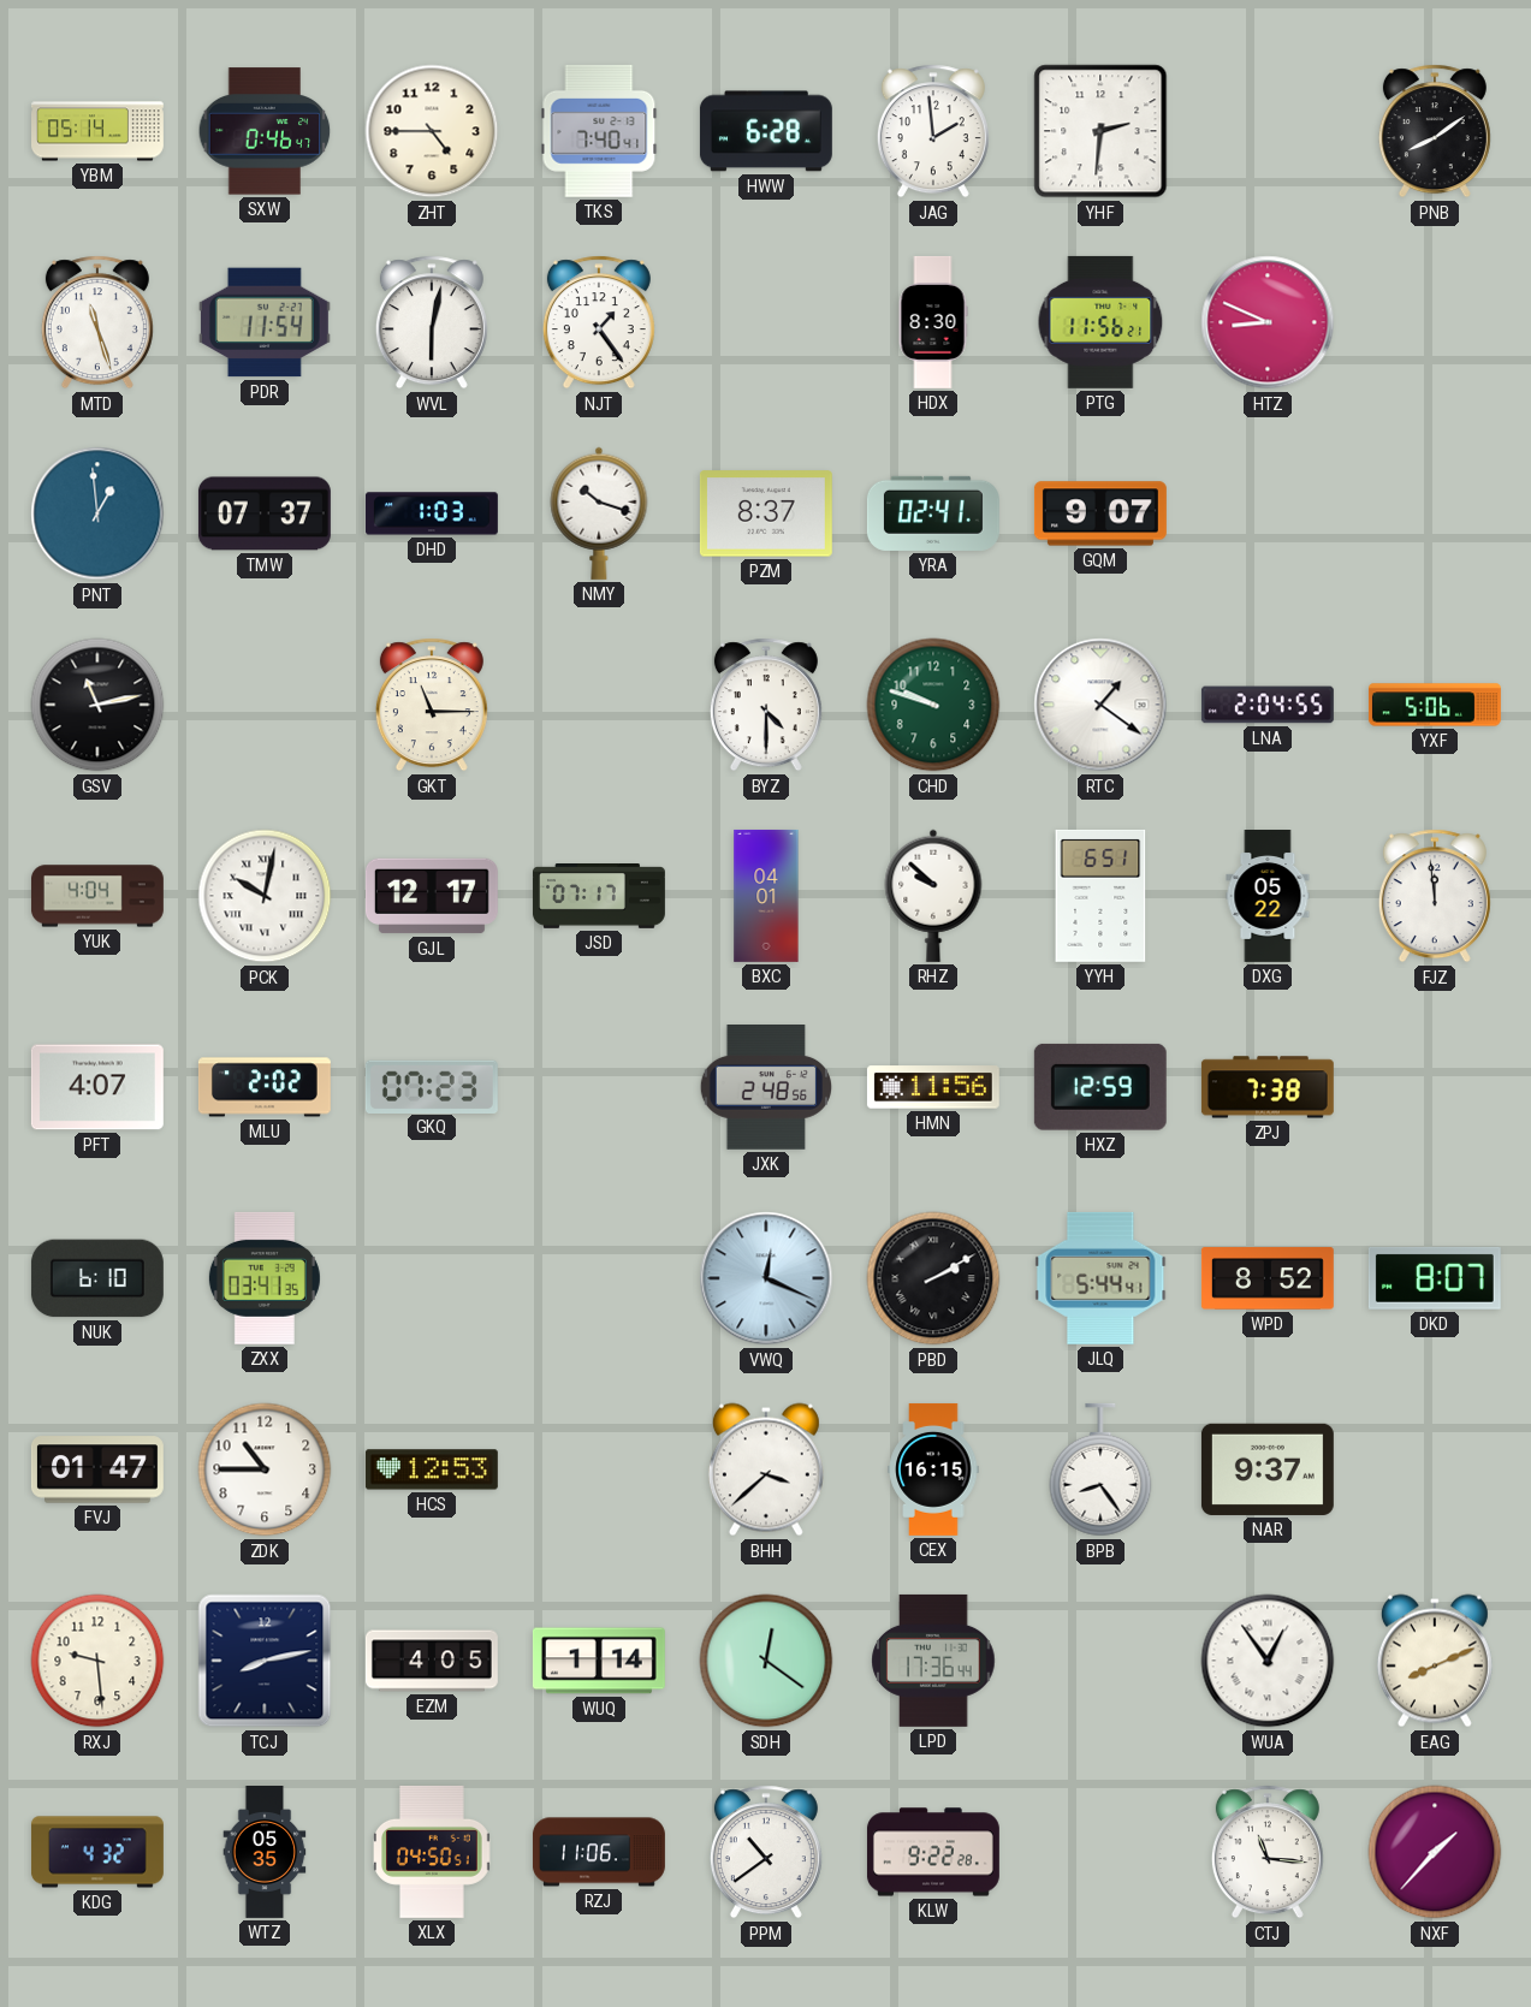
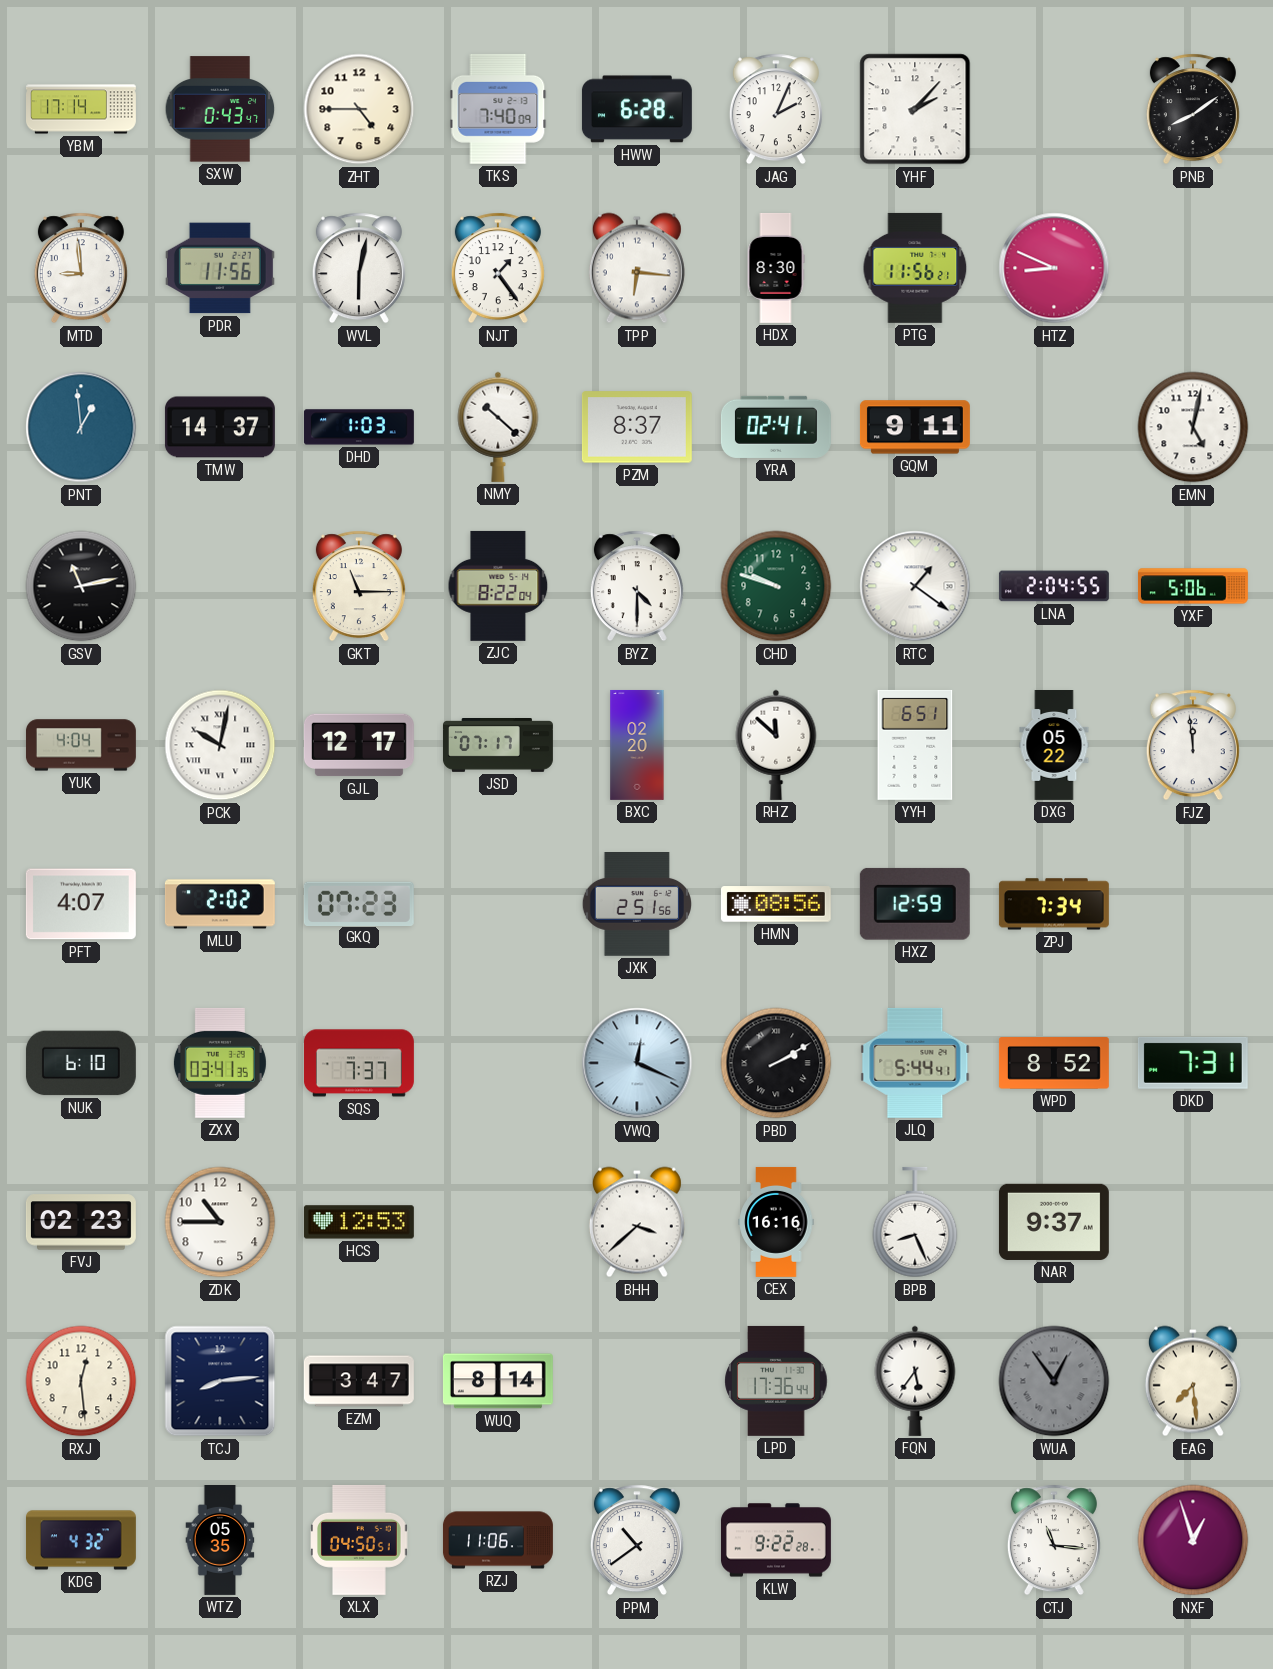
YBM: 05:14 -> 17:14 (82, 109)
SXW: 0:46 -> 0:43 (220, 109)
TKS: 7:40:41 -> 7:40:09 (498, 109)
JAG: 1:59 -> 2:04 (776, 109)
YHF: 2:31 -> 2:07 (915, 109)
MTD: 11:27 -> 8:59 (81, 268)
PDR: 11:54 -> 11:56 (220, 268)
TPP: none -> 6:16 (637, 268)
TMW: 07:37 -> 14:37 (220, 427)
NMY: 10:18 -> 10:22 (498, 427)
GQM: 9:07 -> 9:11 (915, 427)
EMN: none -> 5:02 (1193, 427)
ZJC: none -> 8:22 (498, 586)
BXC: 04:01 -> 02:20 (637, 745)
RHZ: 9:52 -> 11:52 (776, 745)
JXK: 2:48 -> 2:51 (636, 905)
HMN: 11:56 -> 08:56 (776, 904)
ZPJ: 7:38 -> 7:34 (1054, 904)
SQS: none -> 7:37 (359, 1063)
DKD: 8:07 -> 7:31 (1193, 1063)
FVJ: 01:47 -> 02:23 (81, 1222)
CEX: 16:15 -> 16:16 (776, 1222)
BPB: 8:24 -> 8:26 (915, 1222)
RXJ: 9:29 -> 12:29 (81, 1381)
TCJ: 8:13 -> 8:14 (220, 1381)
EZM: 4:05 -> 3:47 (359, 1381)
WUQ: 1:14 -> 8:14 (498, 1381)
SDH: 12:21 -> none (766, 1661)
FQN: none -> 5:36 (915, 1381)
WUA dial: white -> grey (1054, 1381)
EAG: 8:11 -> 7:29 (1193, 1381)
NXF: 1:37 -> 12:57 (1193, 1540)
